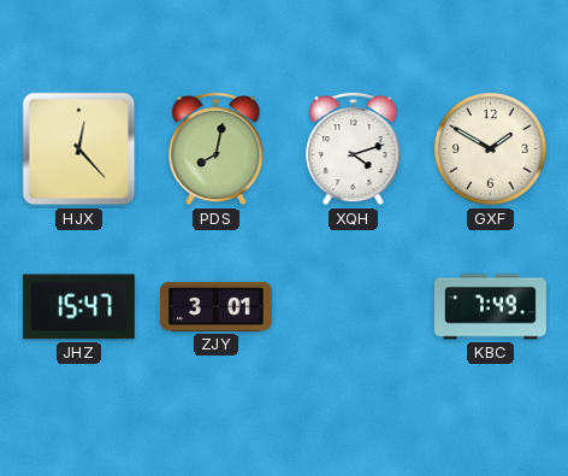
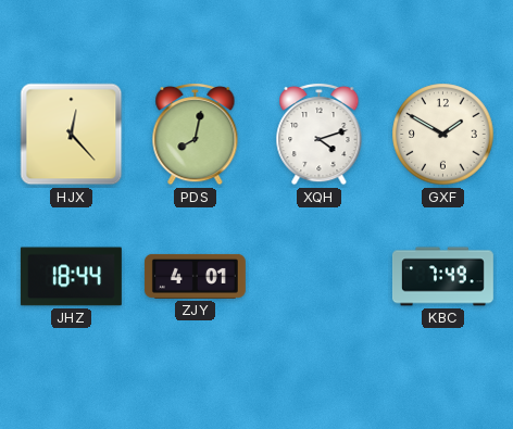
JHZ: 15:47 -> 18:44 (71, 277)
ZJY: 3:01 -> 4:01 (195, 276)
